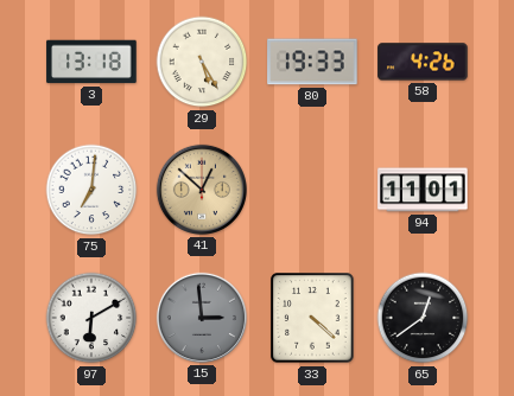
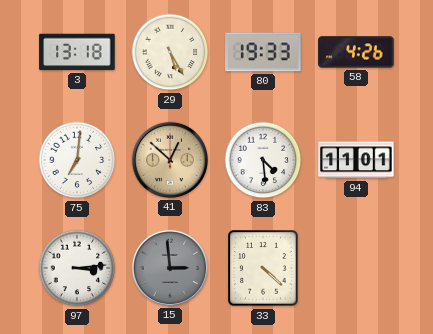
83: none -> 4:29 (263, 160)
97: 6:10 -> 3:14 (77, 268)
65: 12:39 -> none (423, 318)
